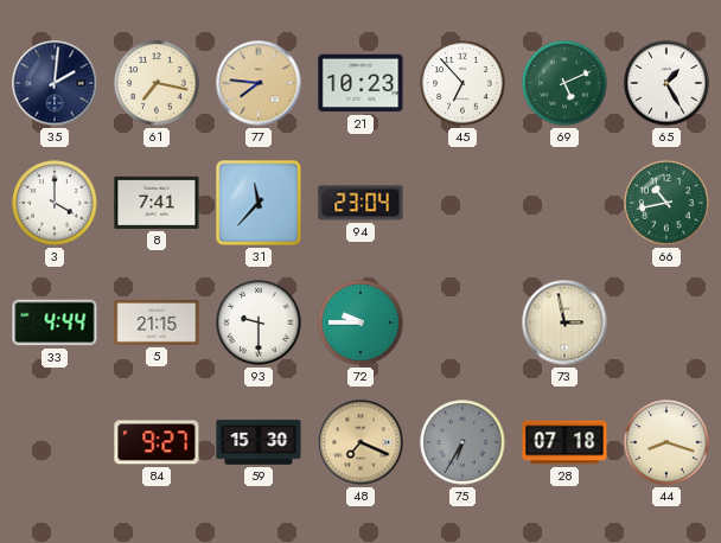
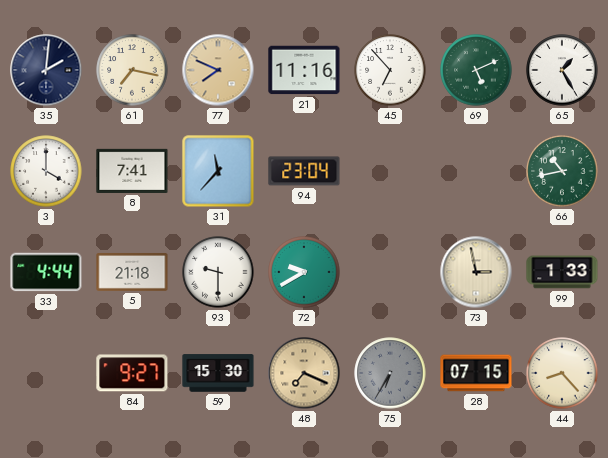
77: 7:46 -> 7:49 (218, 70)
21: 10:23 -> 11:16 (304, 70)
5: 21:15 -> 21:18 (132, 272)
72: 9:45 -> 9:40 (304, 272)
99: none -> 1:33 (562, 272)
28: 07:18 -> 07:15 (476, 373)
44: 8:18 -> 8:23 (562, 373)
